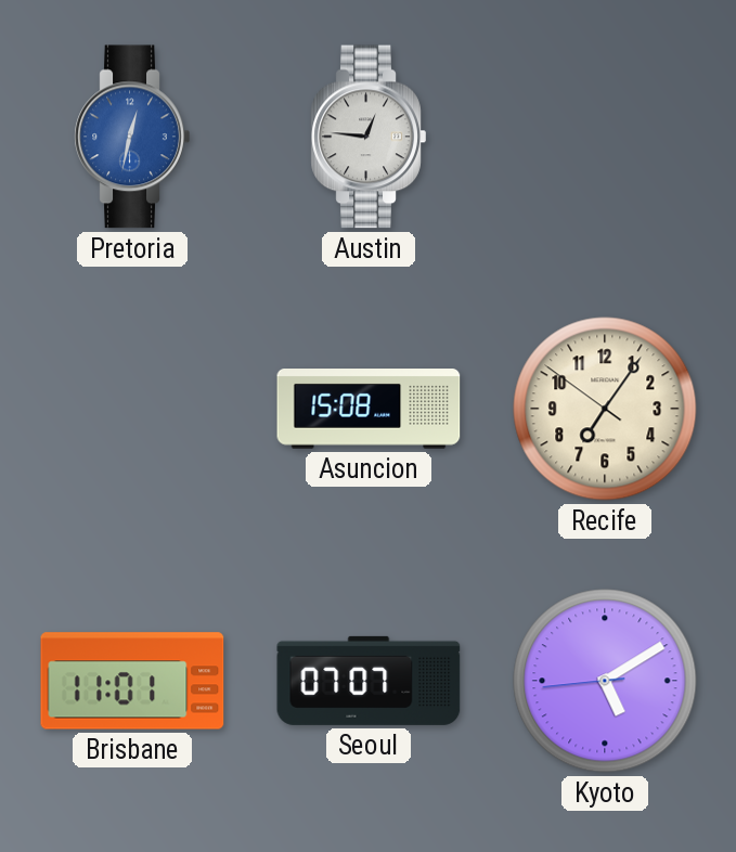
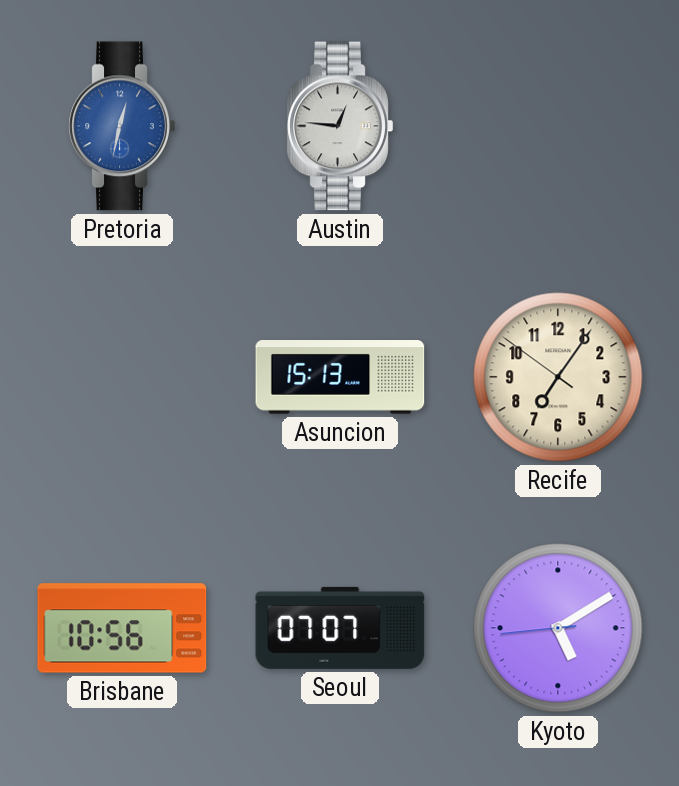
Asuncion: 15:08 -> 15:13 (340, 378)
Brisbane: 11:01 -> 10:56 (122, 628)
